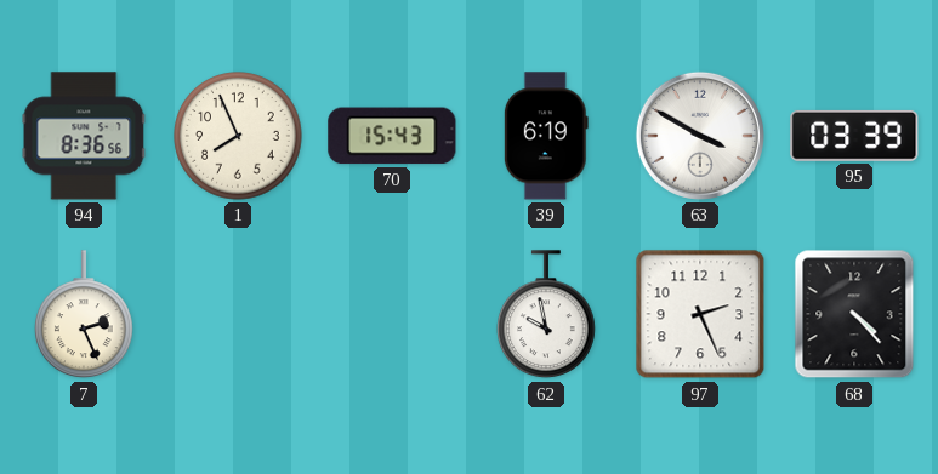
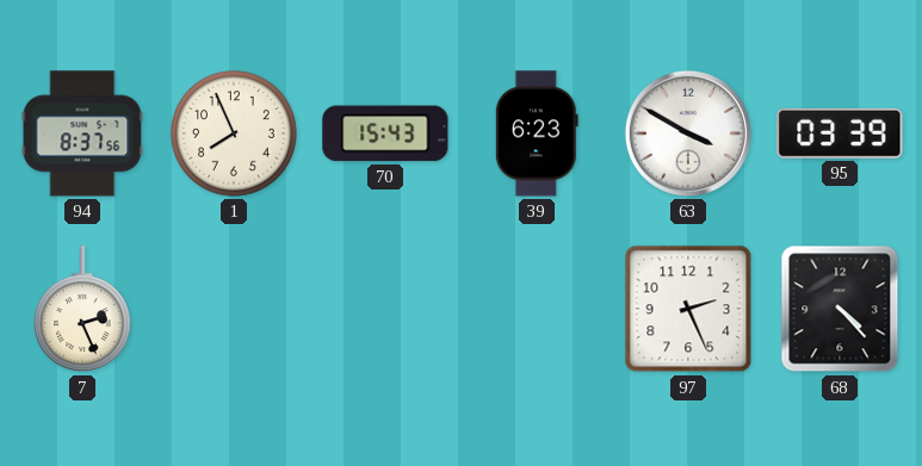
94: 8:36 -> 8:37 (82, 133)
39: 6:19 -> 6:23 (537, 133)
62: 9:58 -> none (547, 315)
